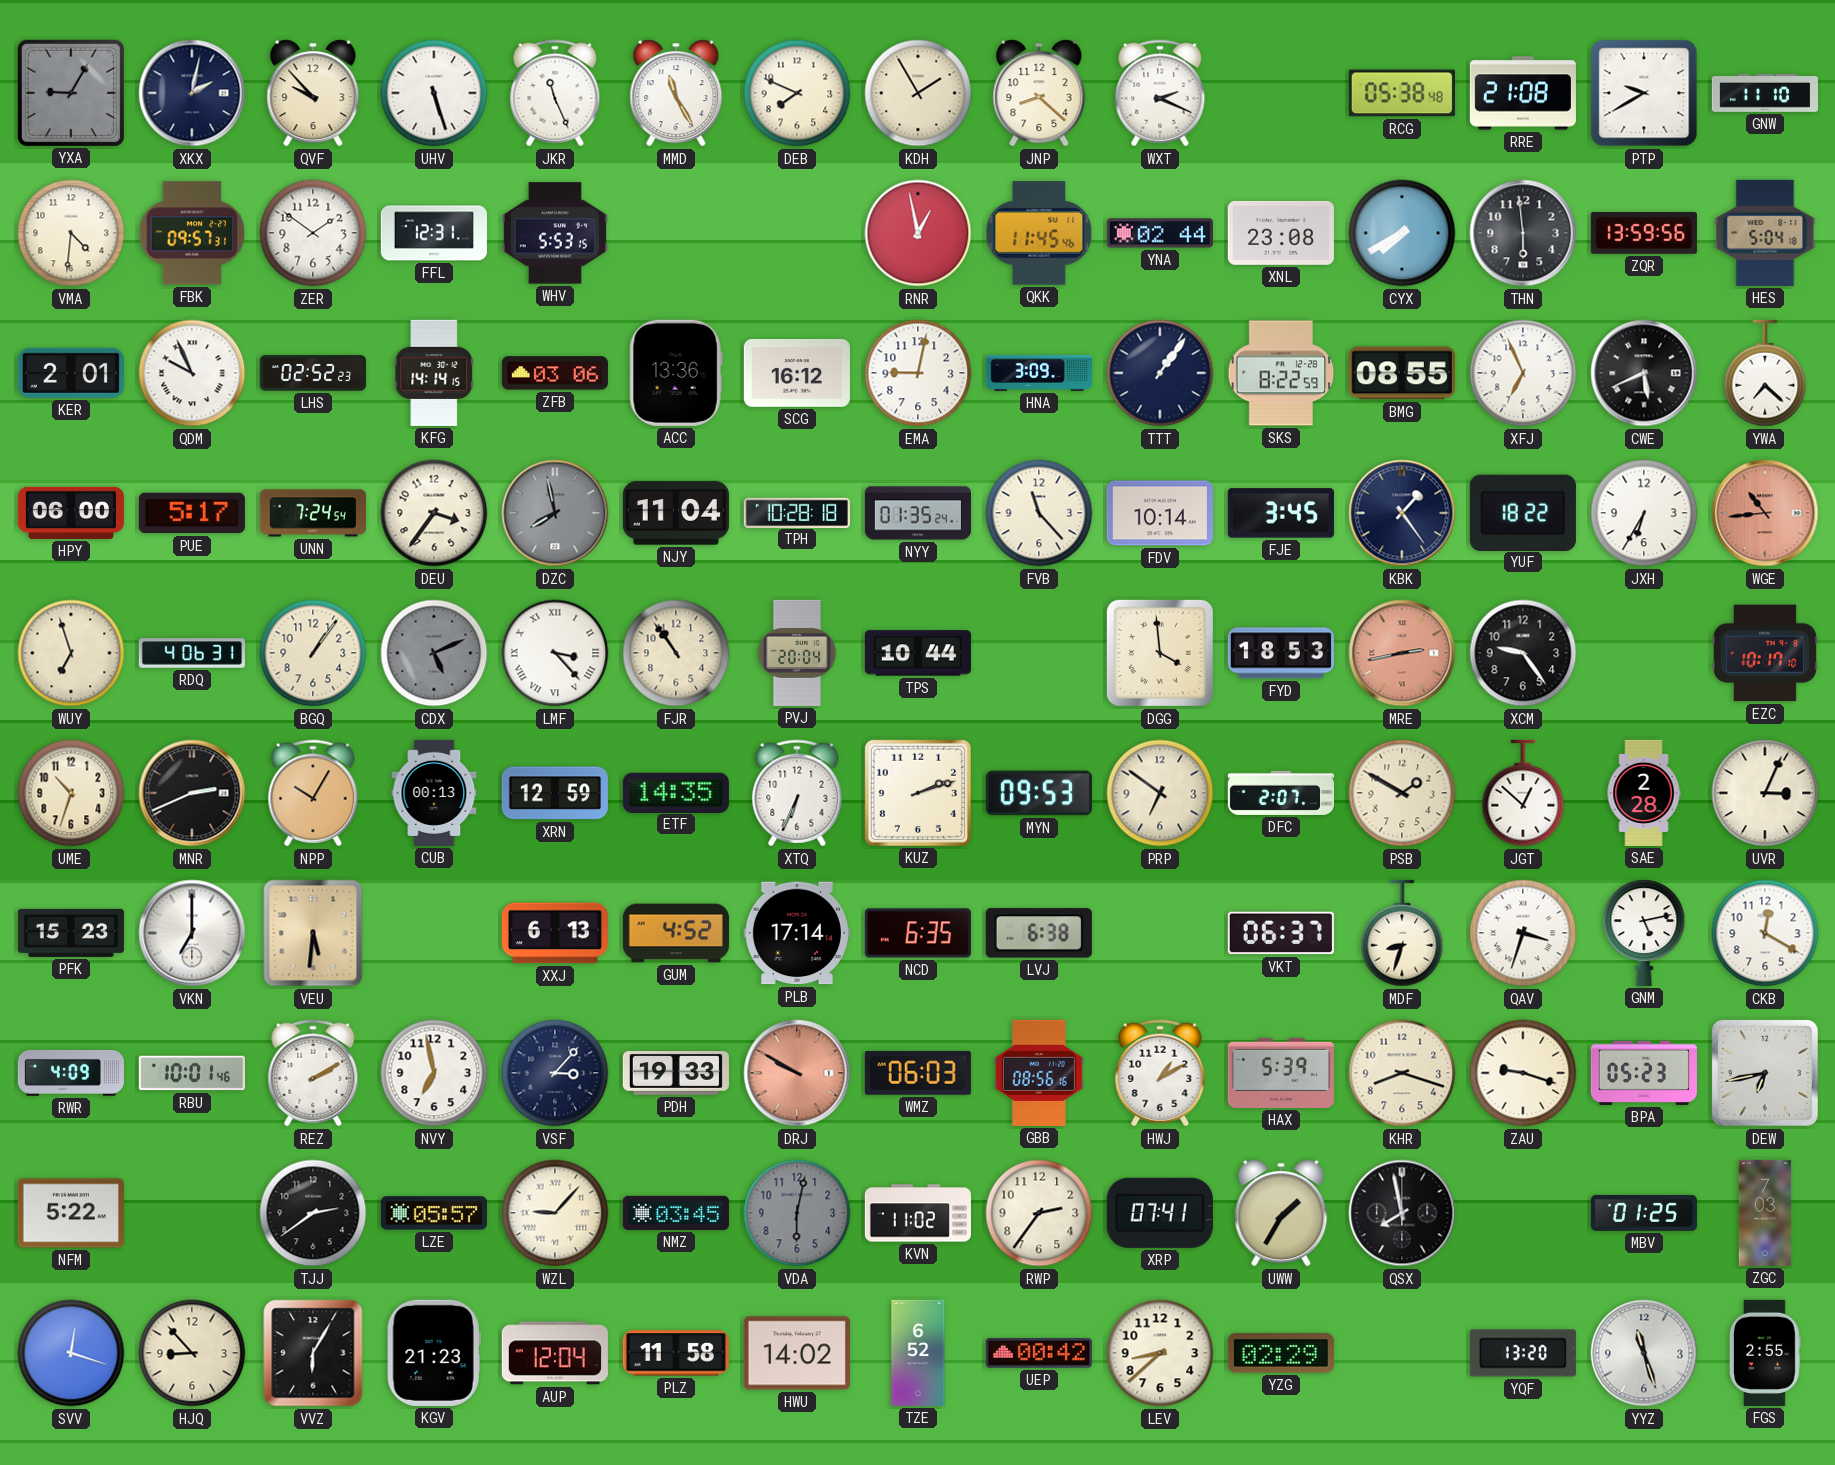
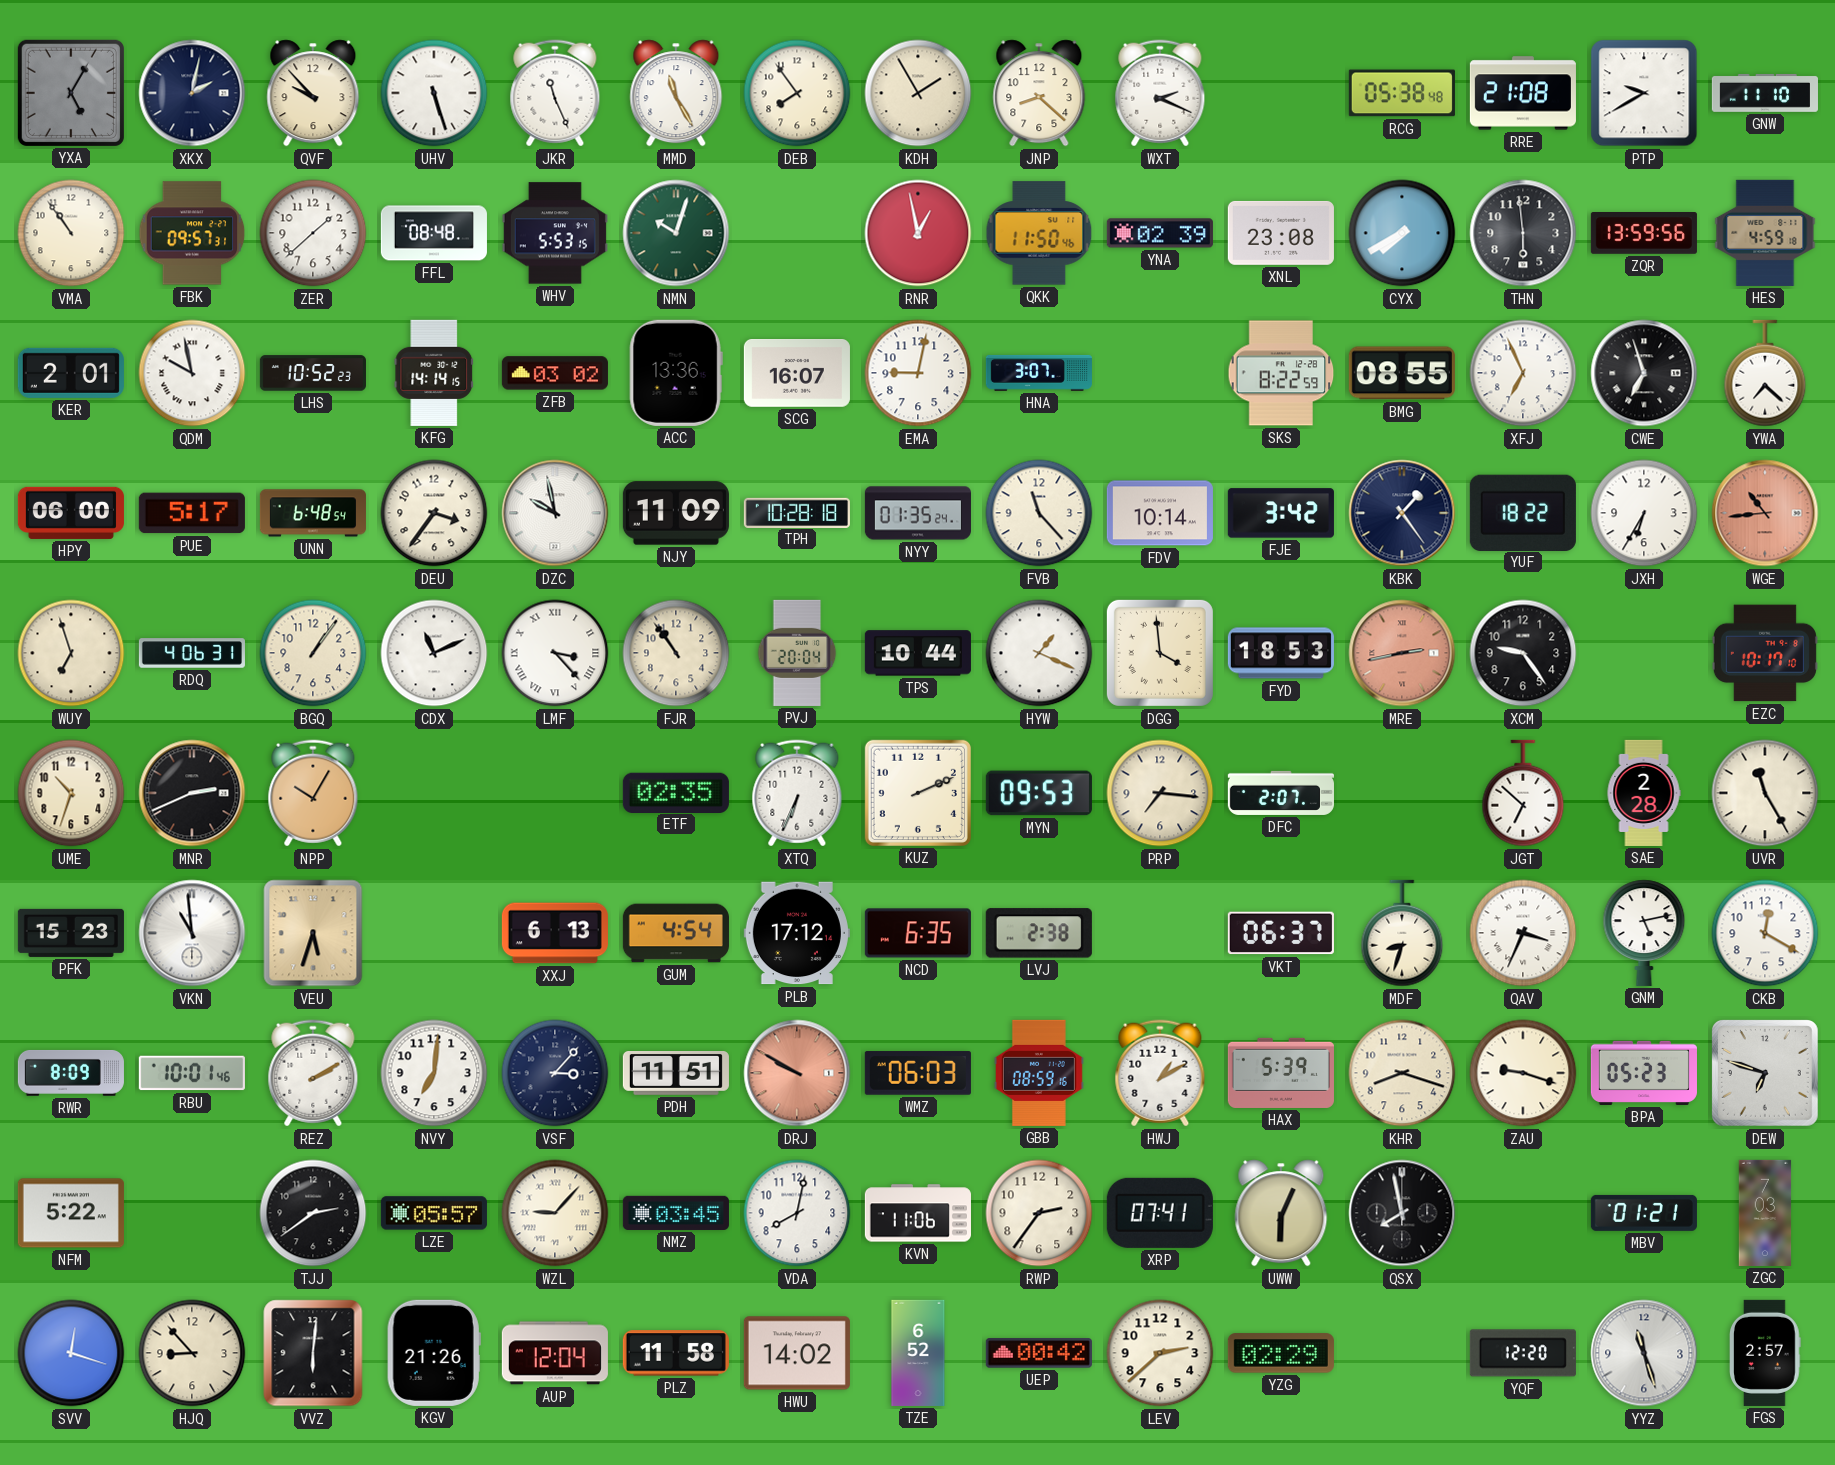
YXA: 9:05 -> 5:05 (71, 93)
DEB: 7:49 -> 7:54 (797, 93)
VMA: 4:31 -> 10:54 (71, 233)
ZER: 1:51 -> 1:38 (313, 233)
FFL: 12:31 -> 08:48 (434, 233)
NMN: none -> 10:03 (676, 233)
QKK: 11:45 -> 11:50 (1039, 233)
YNA: 02:44 -> 02:39 (1160, 233)
HES: 5:04 -> 4:59 (1765, 233)
QDM: 9:56 -> 9:58 (192, 373)
LHS: 02:52 -> 10:52 (313, 373)
ZFB: 03:06 -> 03:02 (555, 373)
SCG: 16:12 -> 16:07 (797, 374)
HNA: 3:09 -> 3:07 (1039, 373)
TTT: 1:06 -> none (1160, 373)
CWE: 5:41 -> 6:57 (1644, 373)
UNN: 7:24 -> 6:48 (313, 513)
DZC: 7:58 -> 9:58 (555, 513)
DZC dial: grey -> white (555, 513)
NJY: 11:04 -> 11:09 (676, 513)
FJE: 3:45 -> 3:42 (1281, 513)
CDX: 5:11 -> 11:11 (434, 653)
CDX dial: grey -> white (434, 653)
HYW: none -> 1:19 (1039, 653)
CUB: 00:13 -> none (434, 793)
XRN: 12:59 -> none (555, 793)
ETF: 14:35 -> 02:35 (676, 792)
KUZ: 2:12 -> 2:11 (918, 793)
PRP: 6:51 -> 7:16 (1160, 793)
PSB: 1:50 -> none (1402, 793)
JGT: 12:52 -> 6:52 (1523, 793)
UVR: 3:04 -> 11:25 (1765, 793)
VKN: 7:00 -> 10:59 (192, 933)
VEU: 5:31 -> 5:33 (313, 933)
GUM: 4:52 -> 4:54 (676, 933)
PLB: 17:14 -> 17:12 (797, 933)
LVJ: 6:38 -> 2:38 (1039, 933)
QAV: 3:33 -> 3:34 (1523, 933)
RWR: 4:09 -> 8:09 (71, 1073)
NVY: 6:58 -> 7:01 (434, 1073)
PDH: 19:33 -> 11:51 (676, 1074)
GBB: 08:56 -> 08:59 (1039, 1073)
DEW: 6:43 -> 6:48 (1765, 1073)
VDA: 6:02 -> 8:02 (797, 1213)
VDA dial: grey -> white (797, 1213)
KVN: 11:02 -> 11:06 (918, 1213)
UWW: 1:35 -> 6:04 (1281, 1213)
MBV: 01:25 -> 01:21 (1644, 1213)
VVZ: 6:05 -> 6:01 (313, 1353)
KGV: 21:23 -> 21:26 (434, 1353)
LEV: 8:38 -> 2:38 (1160, 1353)
YQF: 13:20 -> 12:20 (1523, 1353)
FGS: 2:55 -> 2:57 (1766, 1353)
